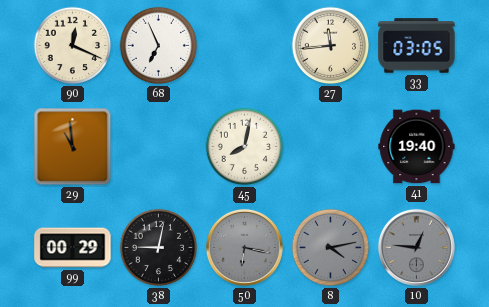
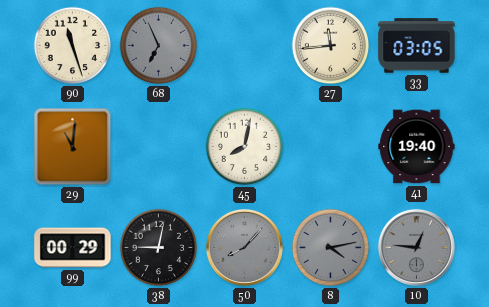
90: 12:19 -> 11:27 (73, 46)
68 dial: white -> grey (159, 46)
29: 10:59 -> 11:01 (73, 147)
50: 6:17 -> 8:07 (244, 247)
